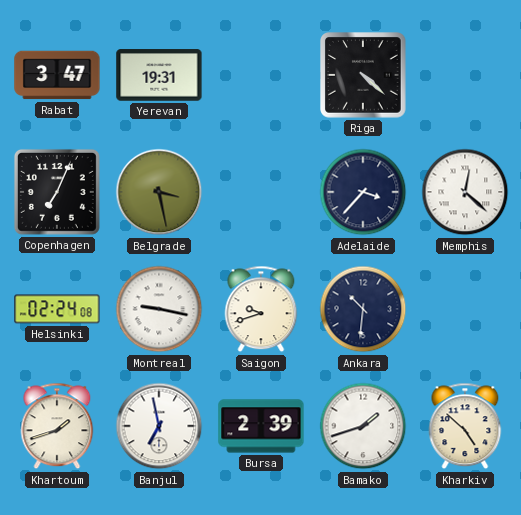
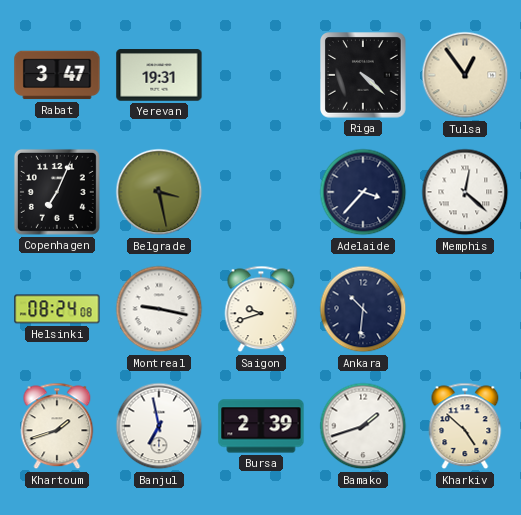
Tulsa: none -> 12:54 (465, 75)
Helsinki: 02:24 -> 08:24 (57, 309)
